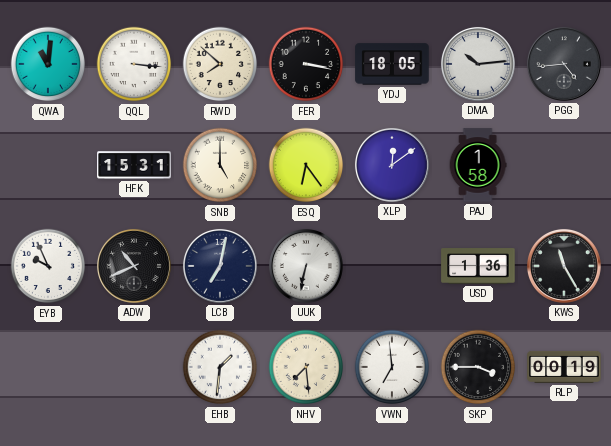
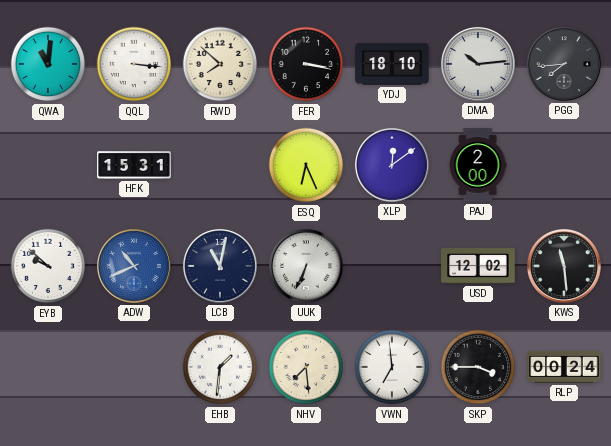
YDJ: 18:05 -> 18:10 (392, 64)
PGG: 4:44 -> 7:44 (564, 64)
SNB: 5:00 -> none (220, 165)
ESQ: 6:24 -> 6:26 (306, 165)
PAJ: 1:58 -> 2:00 (478, 165)
EYB: 9:56 -> 9:52 (48, 266)
ADW dial: black -> blue (134, 266)
LCB: 7:02 -> 11:02 (220, 266)
UUK: 6:32 -> 6:34 (306, 266)
USD: 1:36 -> 12:02 (478, 266)
KWS: 11:25 -> 11:29 (564, 266)
RLP: 00:19 -> 00:24 (564, 367)
